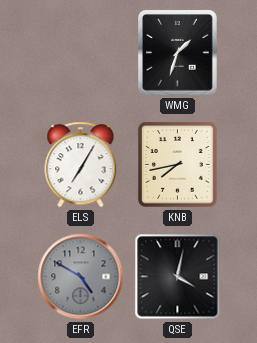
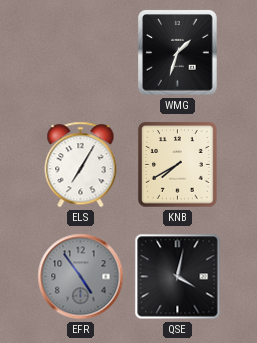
KNB: 7:43 -> 7:40 (178, 165)
EFR: 4:50 -> 4:54 (81, 277)
